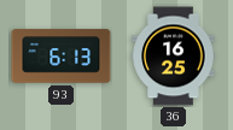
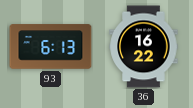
36: 16:25 -> 16:22 (144, 47)
